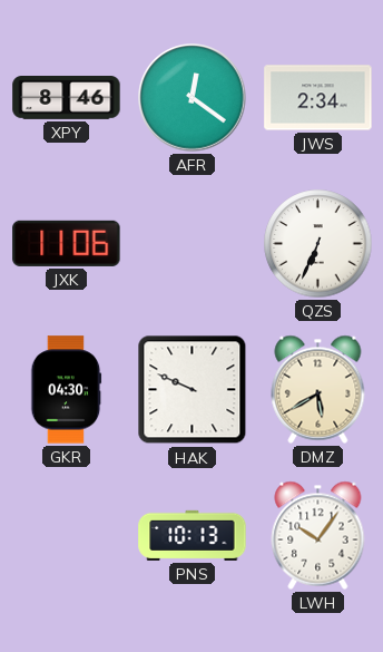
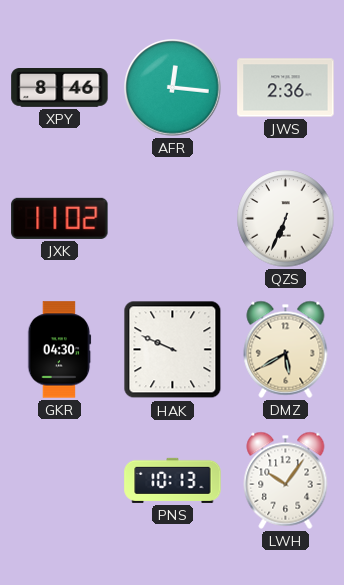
AFR: 12:21 -> 12:16 (173, 88)
JWS: 2:34 -> 2:36 (286, 88)
JXK: 11:06 -> 11:02 (60, 218)
